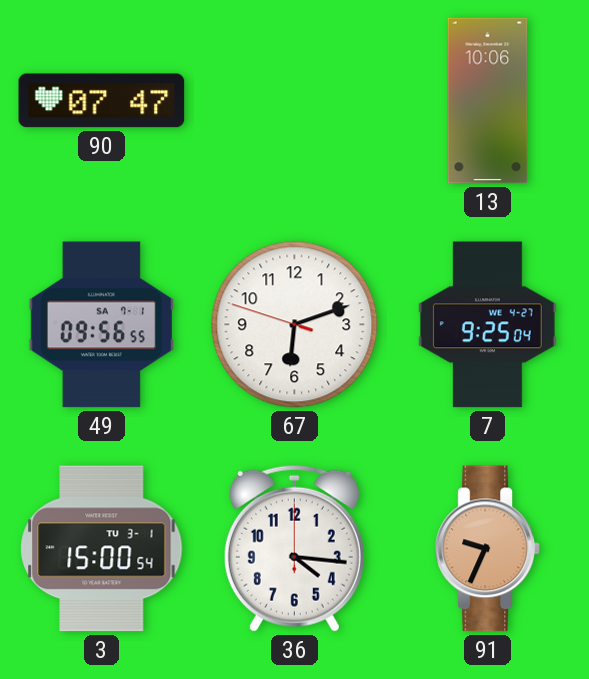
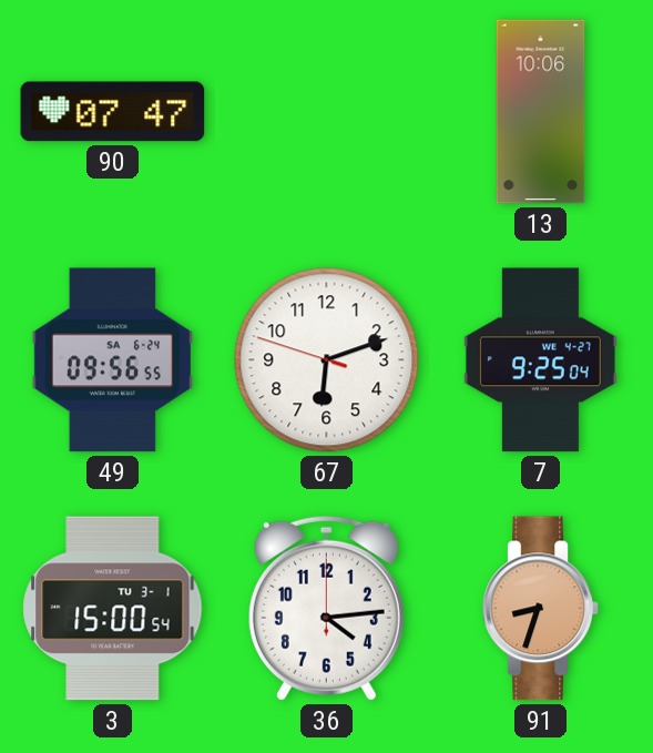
49 date: SA 7-1 -> SA 6-24 (112, 360)
36: 4:16 -> 4:14 (326, 608)
91: 9:34 -> 8:33 (541, 609)
